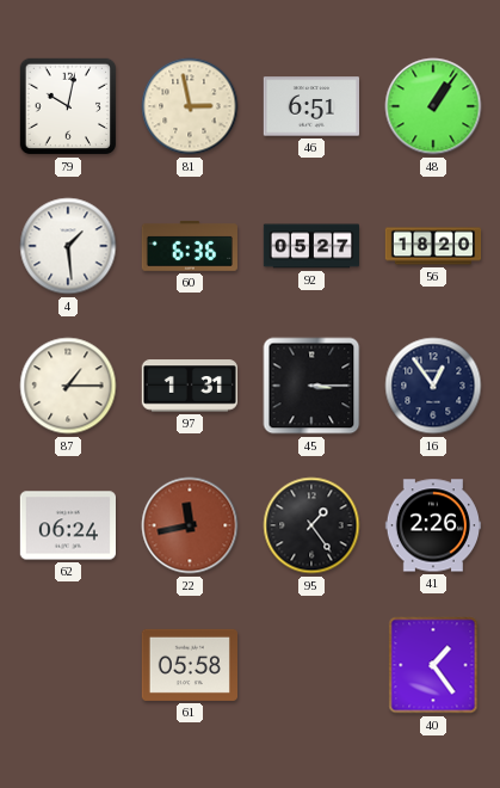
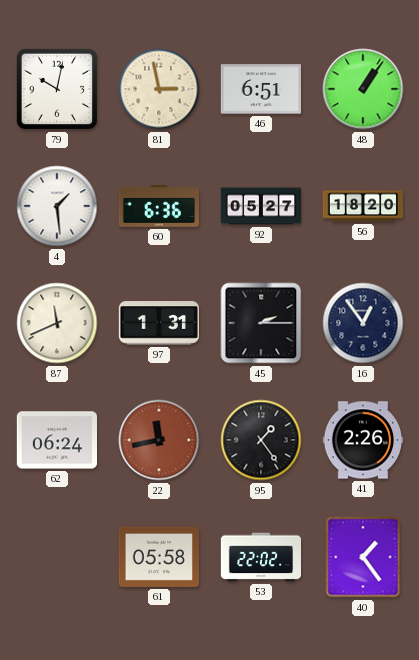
87: 1:15 -> 11:41 (57, 323)
45: 3:15 -> 2:15 (261, 323)
53: none -> 22:02 (260, 557)
